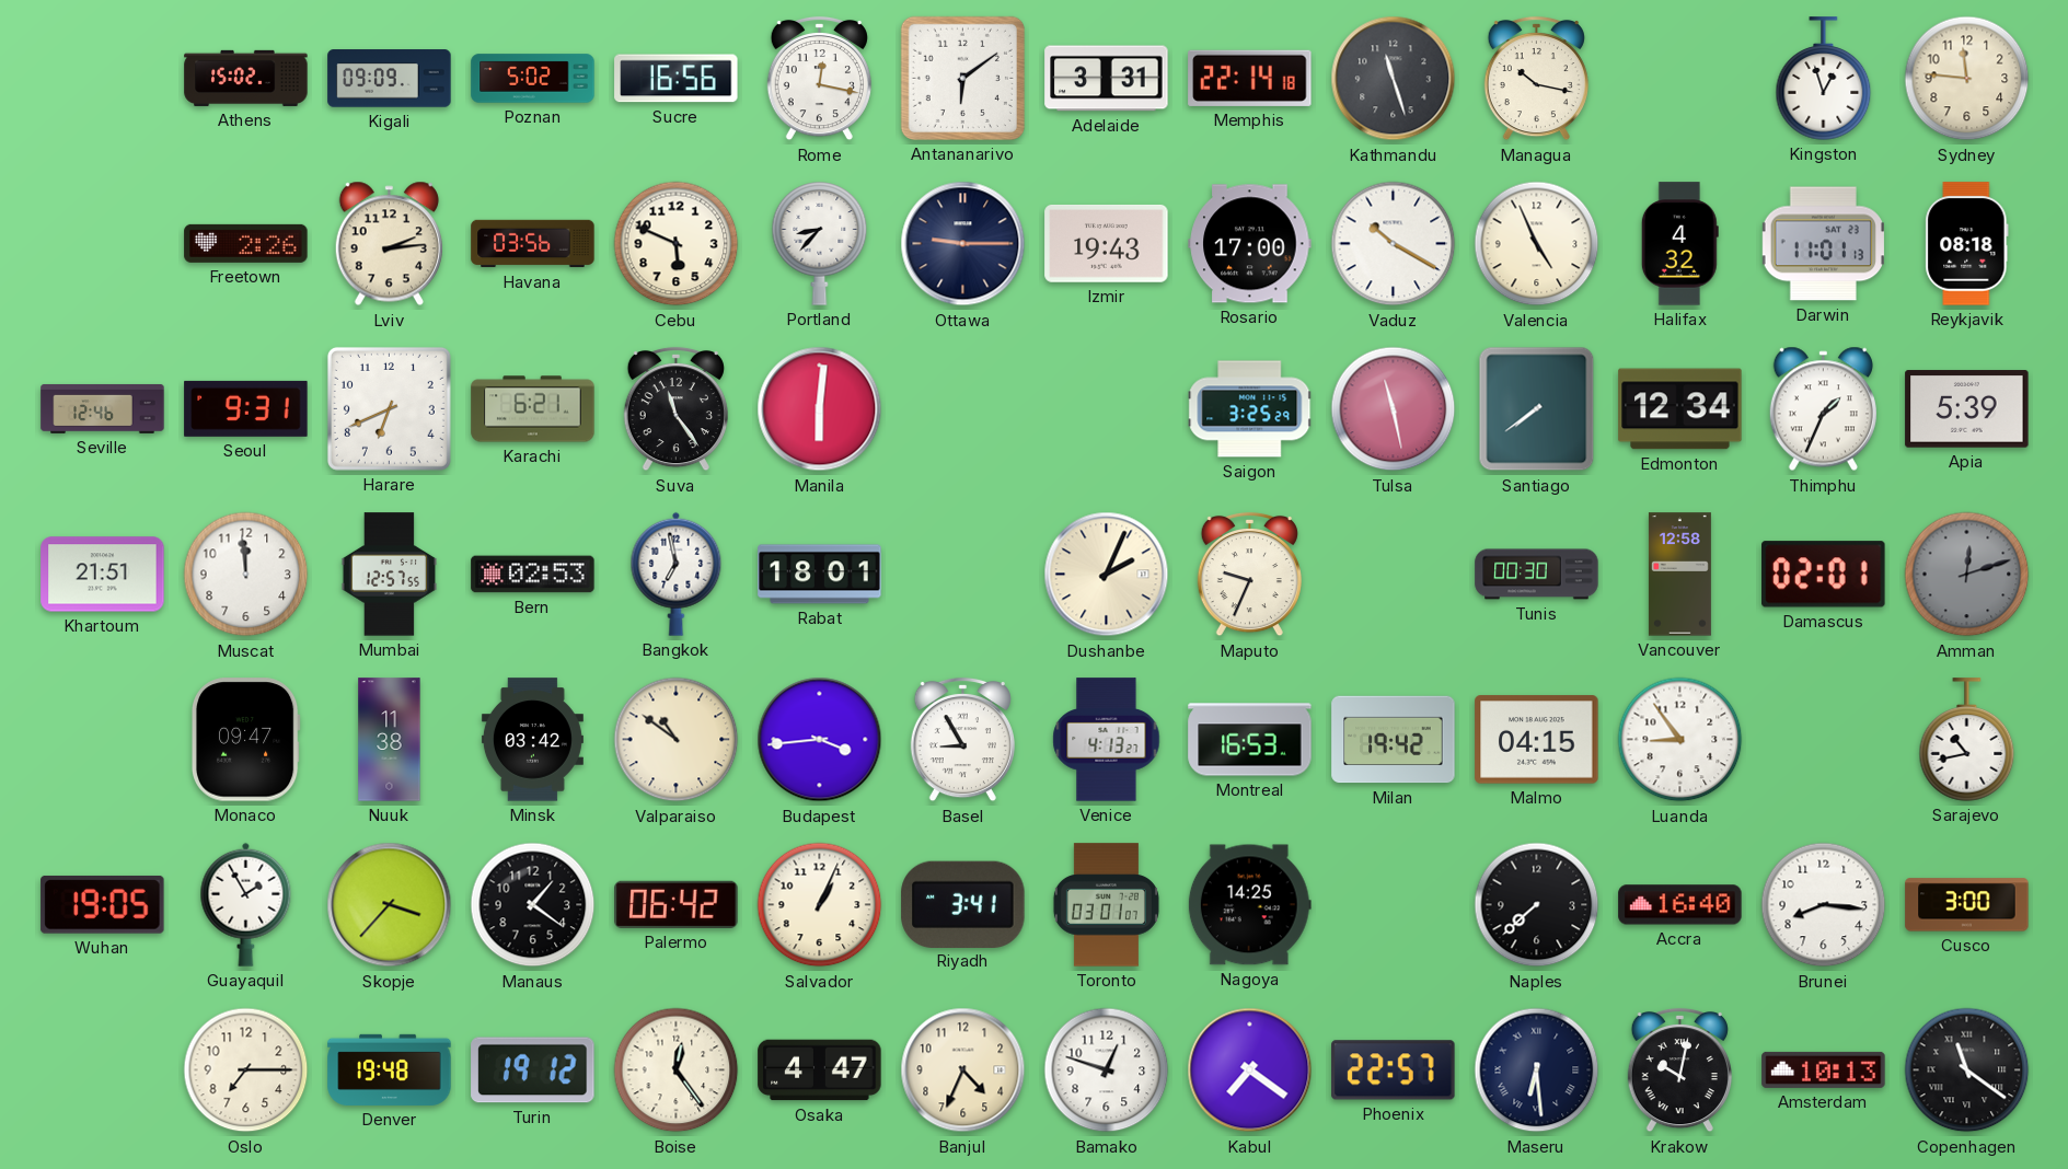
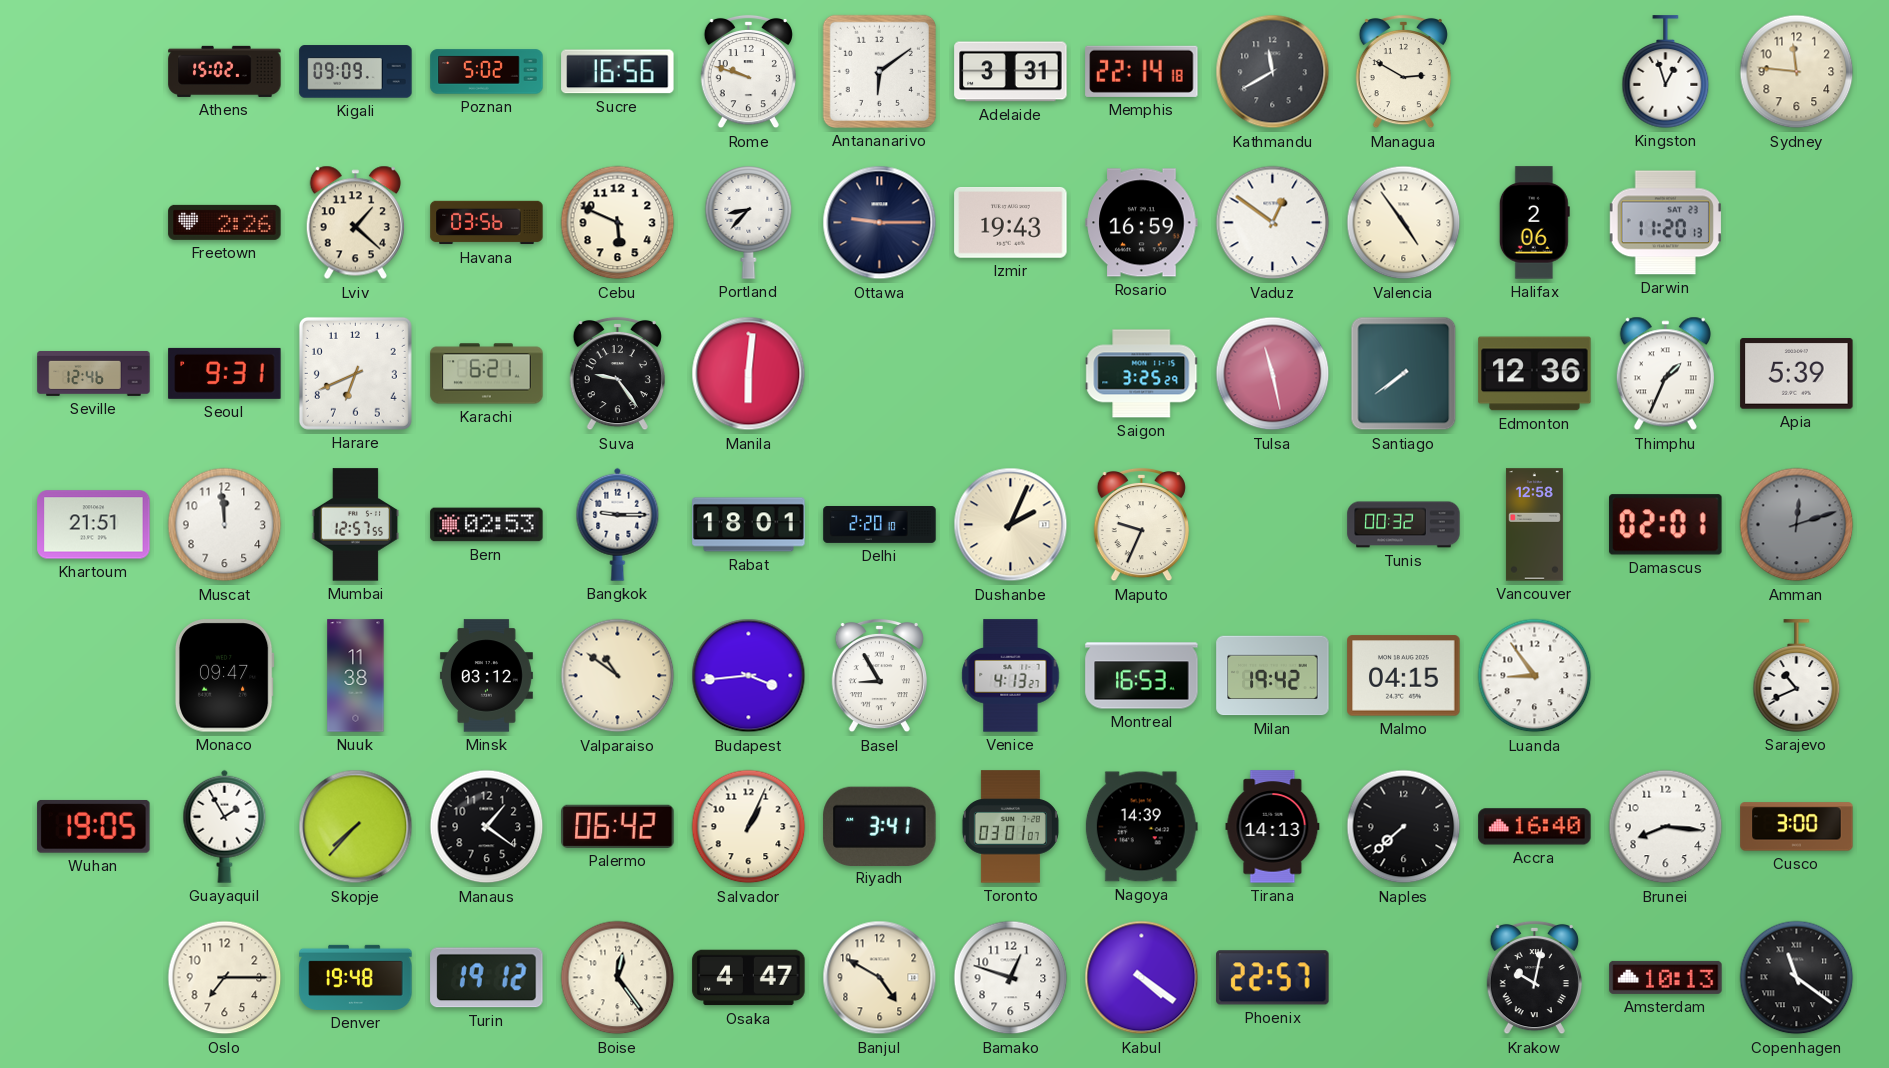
Rome: 12:17 -> 9:48 (748, 72)
Kathmandu: 11:27 -> 11:40 (1273, 72)
Managua: 10:17 -> 2:50 (1403, 72)
Lviv: 2:14 -> 1:22 (355, 223)
Rosario: 17:00 -> 16:59 (1142, 223)
Vaduz: 10:20 -> 12:51 (1273, 223)
Valencia: 4:56 -> 4:54 (1404, 223)
Halifax: 4:32 -> 2:06 (1534, 223)
Darwin: 11:01 -> 11:20 (1665, 223)
Reykjavik: 08:18 -> none (1967, 244)
Suva: 11:24 -> 9:24 (617, 374)
Edmonton: 12:34 -> 12:36 (1535, 374)
Bangkok: 6:58 -> 9:15 (618, 524)
Delhi: none -> 2:20 (880, 525)
Tunis: 00:30 -> 00:32 (1404, 525)
Minsk: 03:42 -> 03:12 (486, 676)
Sarajevo: 10:43 -> 10:41 (1797, 676)
Skopje: 3:37 -> 7:37 (356, 827)
Nagoya: 14:25 -> 14:39 (1141, 827)
Tirana: none -> 14:13 (1273, 827)
Banjul: 4:34 -> 4:50 (880, 978)
Kabul: 7:21 -> 4:21 (1142, 978)
Maseru: 6:29 -> none (1537, 1070)
